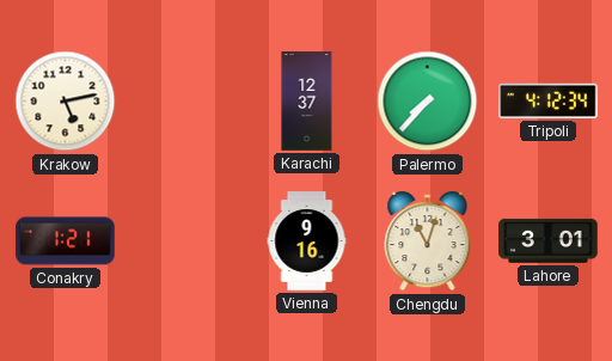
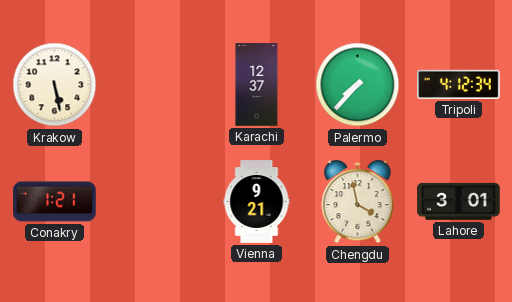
Krakow: 5:13 -> 5:28 (55, 85)
Vienna: 9:16 -> 9:21 (257, 202)
Chengdu: 11:03 -> 3:58 (358, 203)
